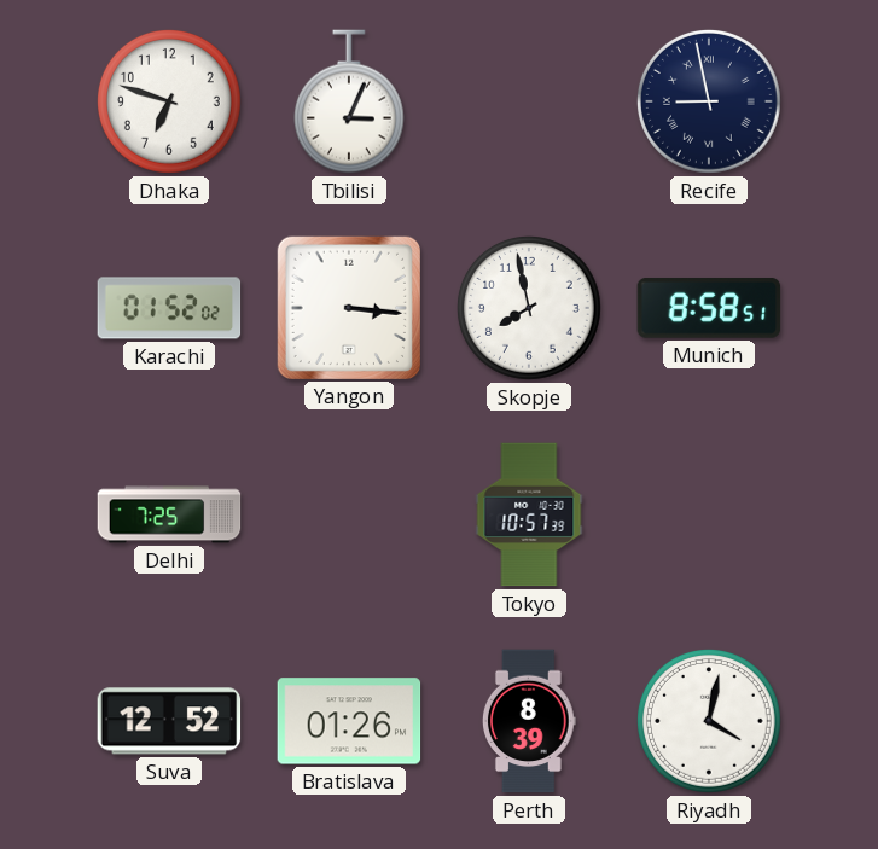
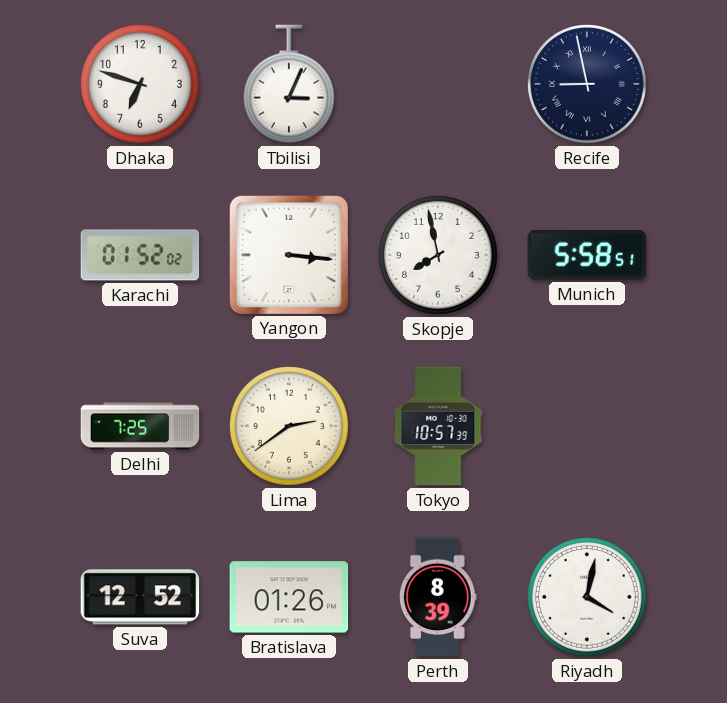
Munich: 8:58 -> 5:58 (587, 255)
Lima: none -> 2:39 (290, 427)
